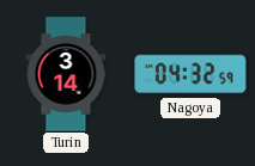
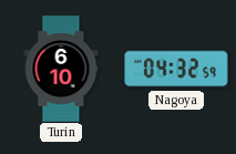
Turin: 3:14 -> 6:10 (61, 69)
